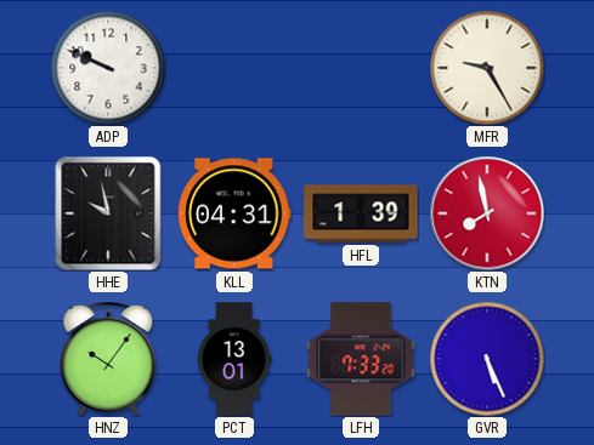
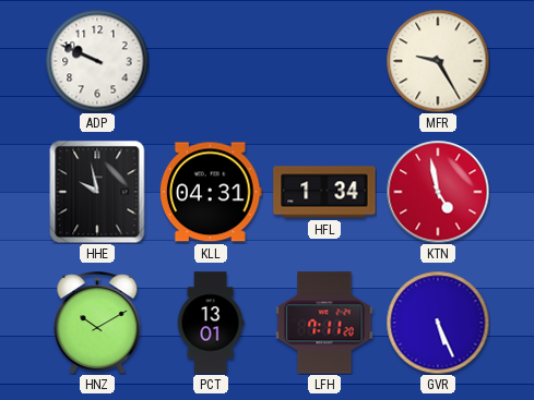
HFL: 1:39 -> 1:34 (324, 192)
KTN: 7:58 -> 4:58 (438, 192)
HNZ: 10:06 -> 10:10 (97, 323)
LFH: 7:33 -> 7:11 (324, 323)
